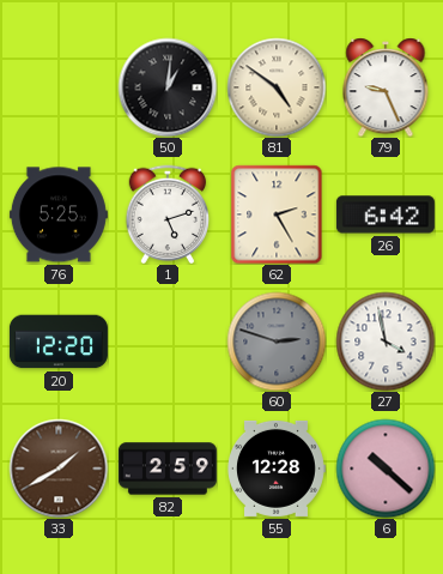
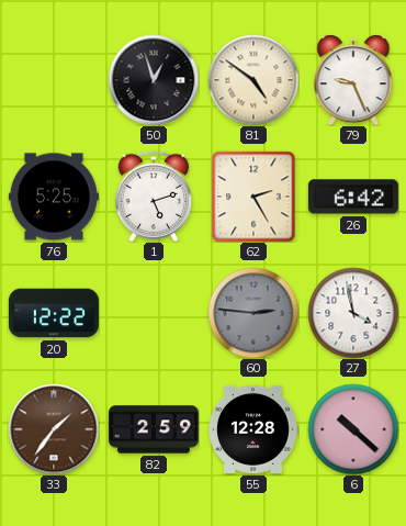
50: 1:01 -> 12:57 (154, 80)
20: 12:20 -> 12:22 (54, 313)
60: 2:48 -> 2:46 (253, 313)
33: 1:40 -> 1:36 (54, 429)
